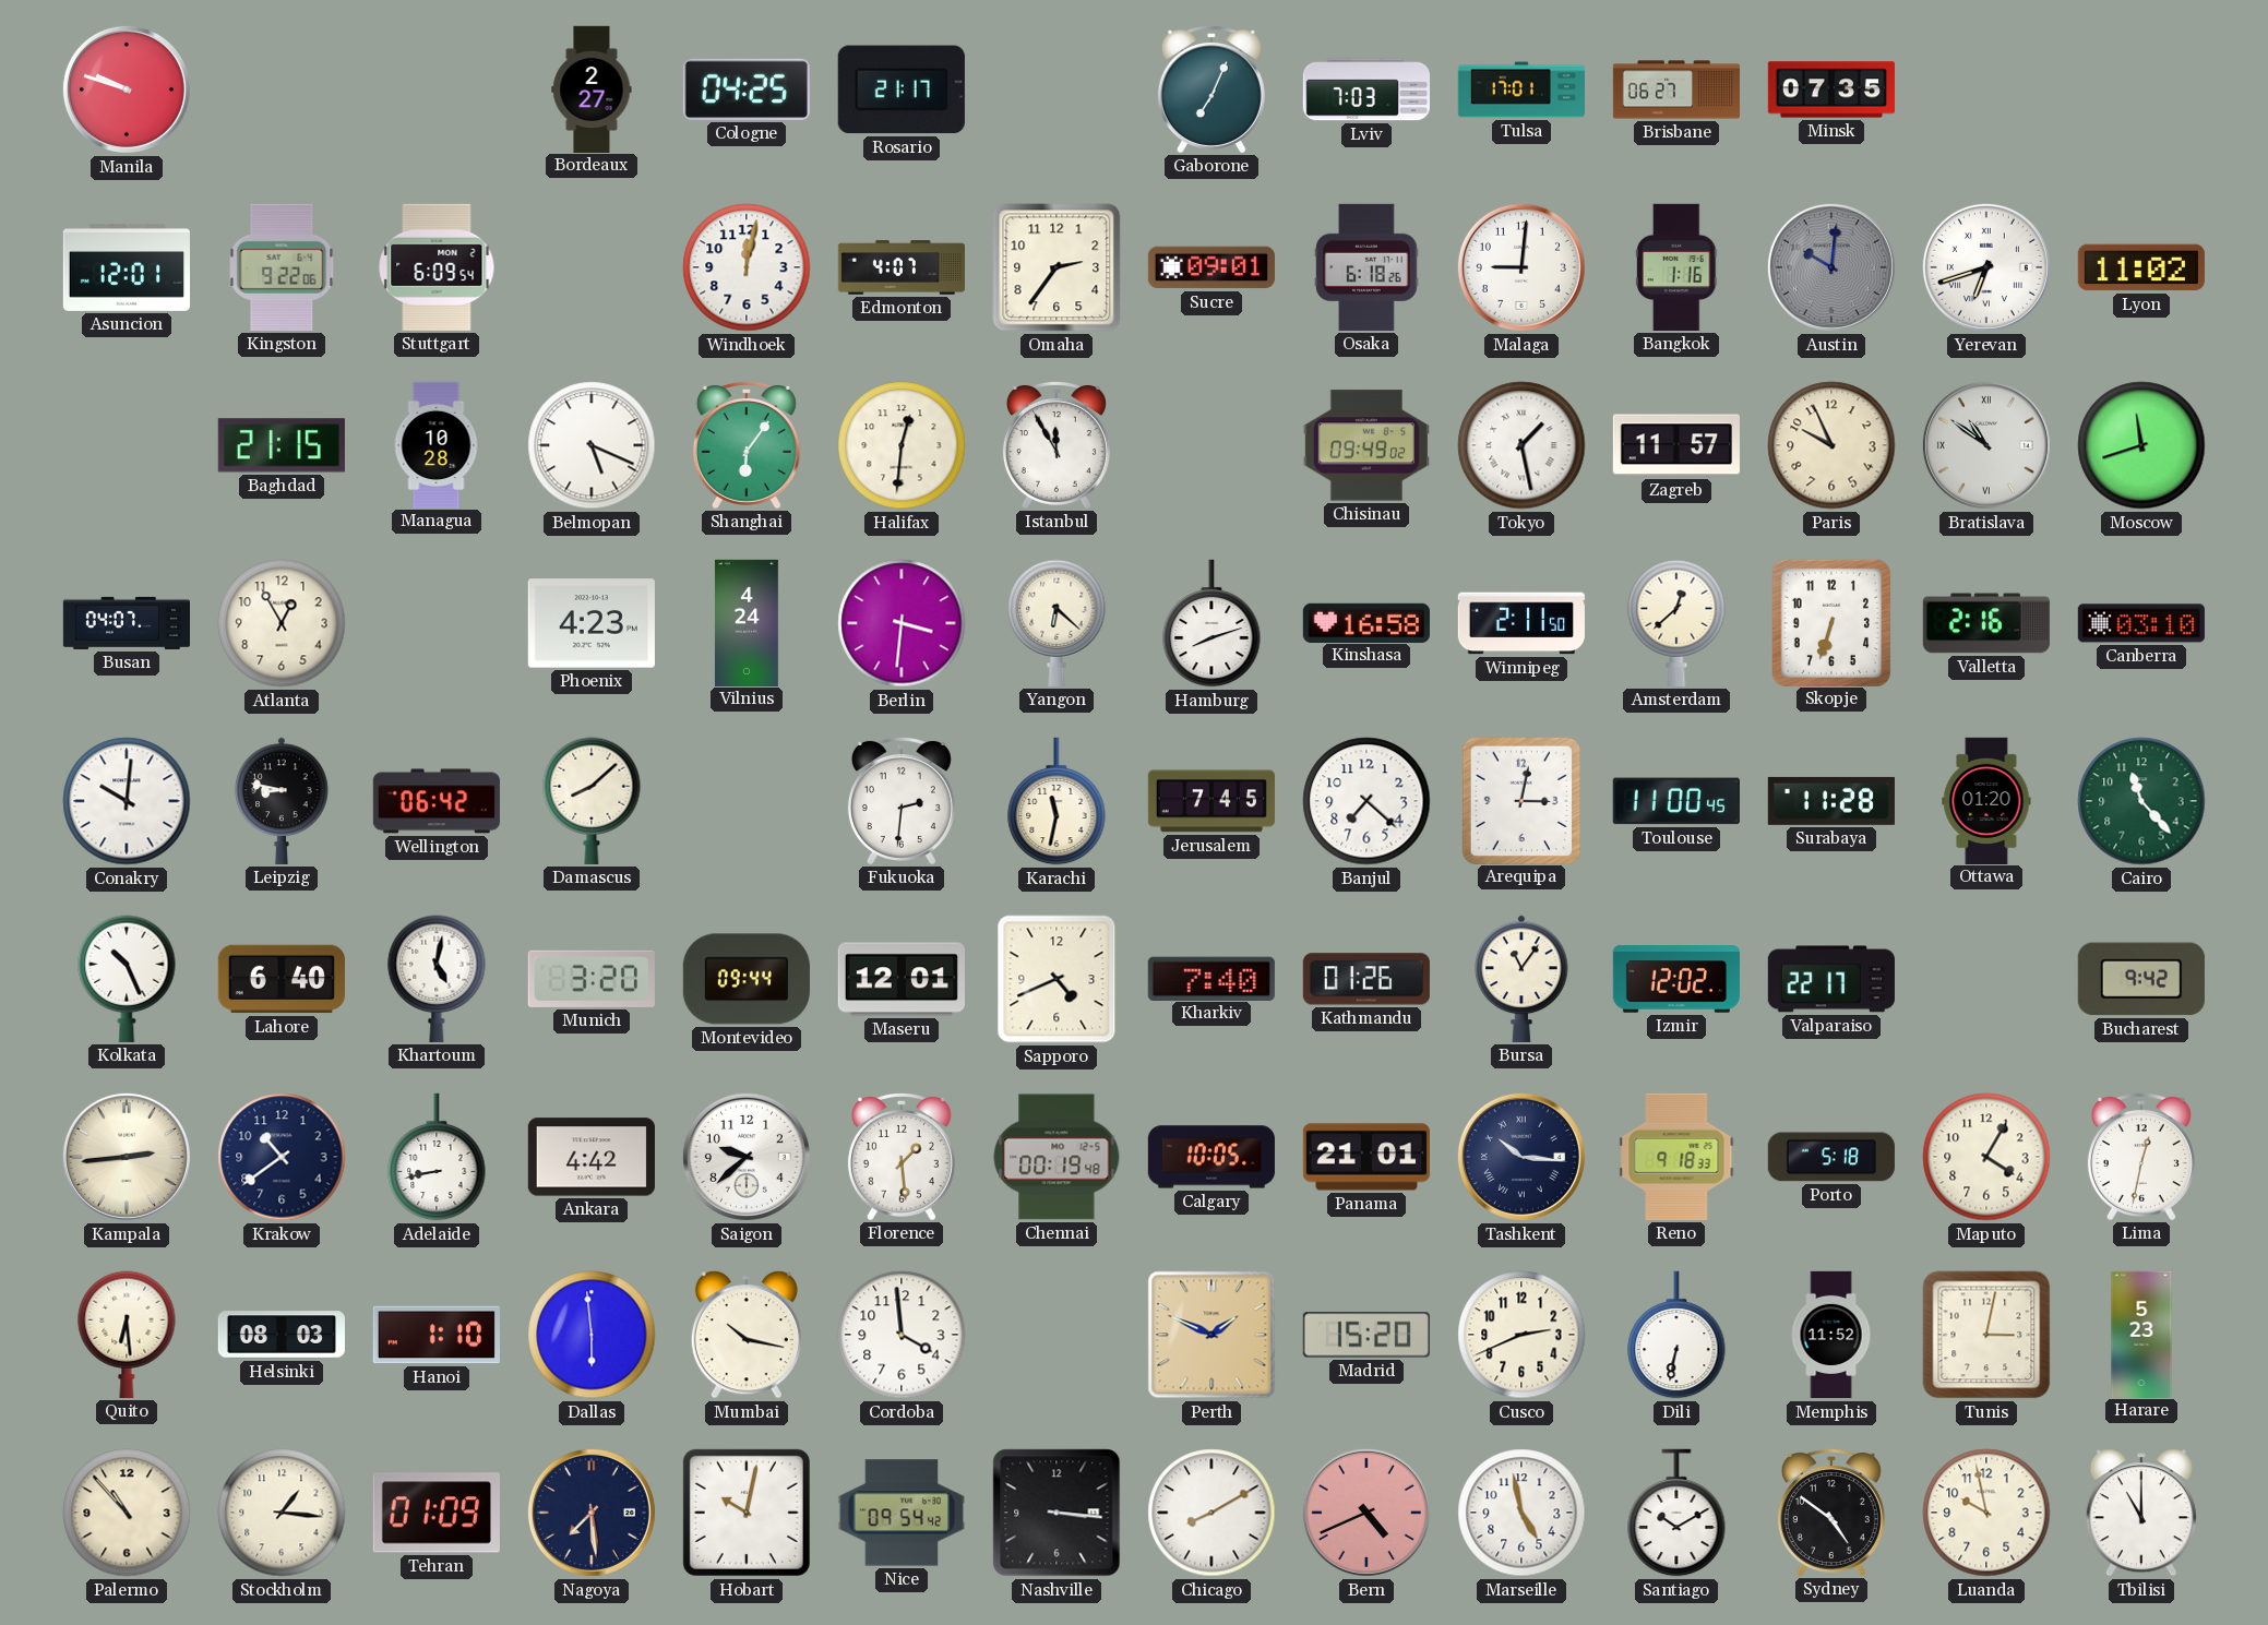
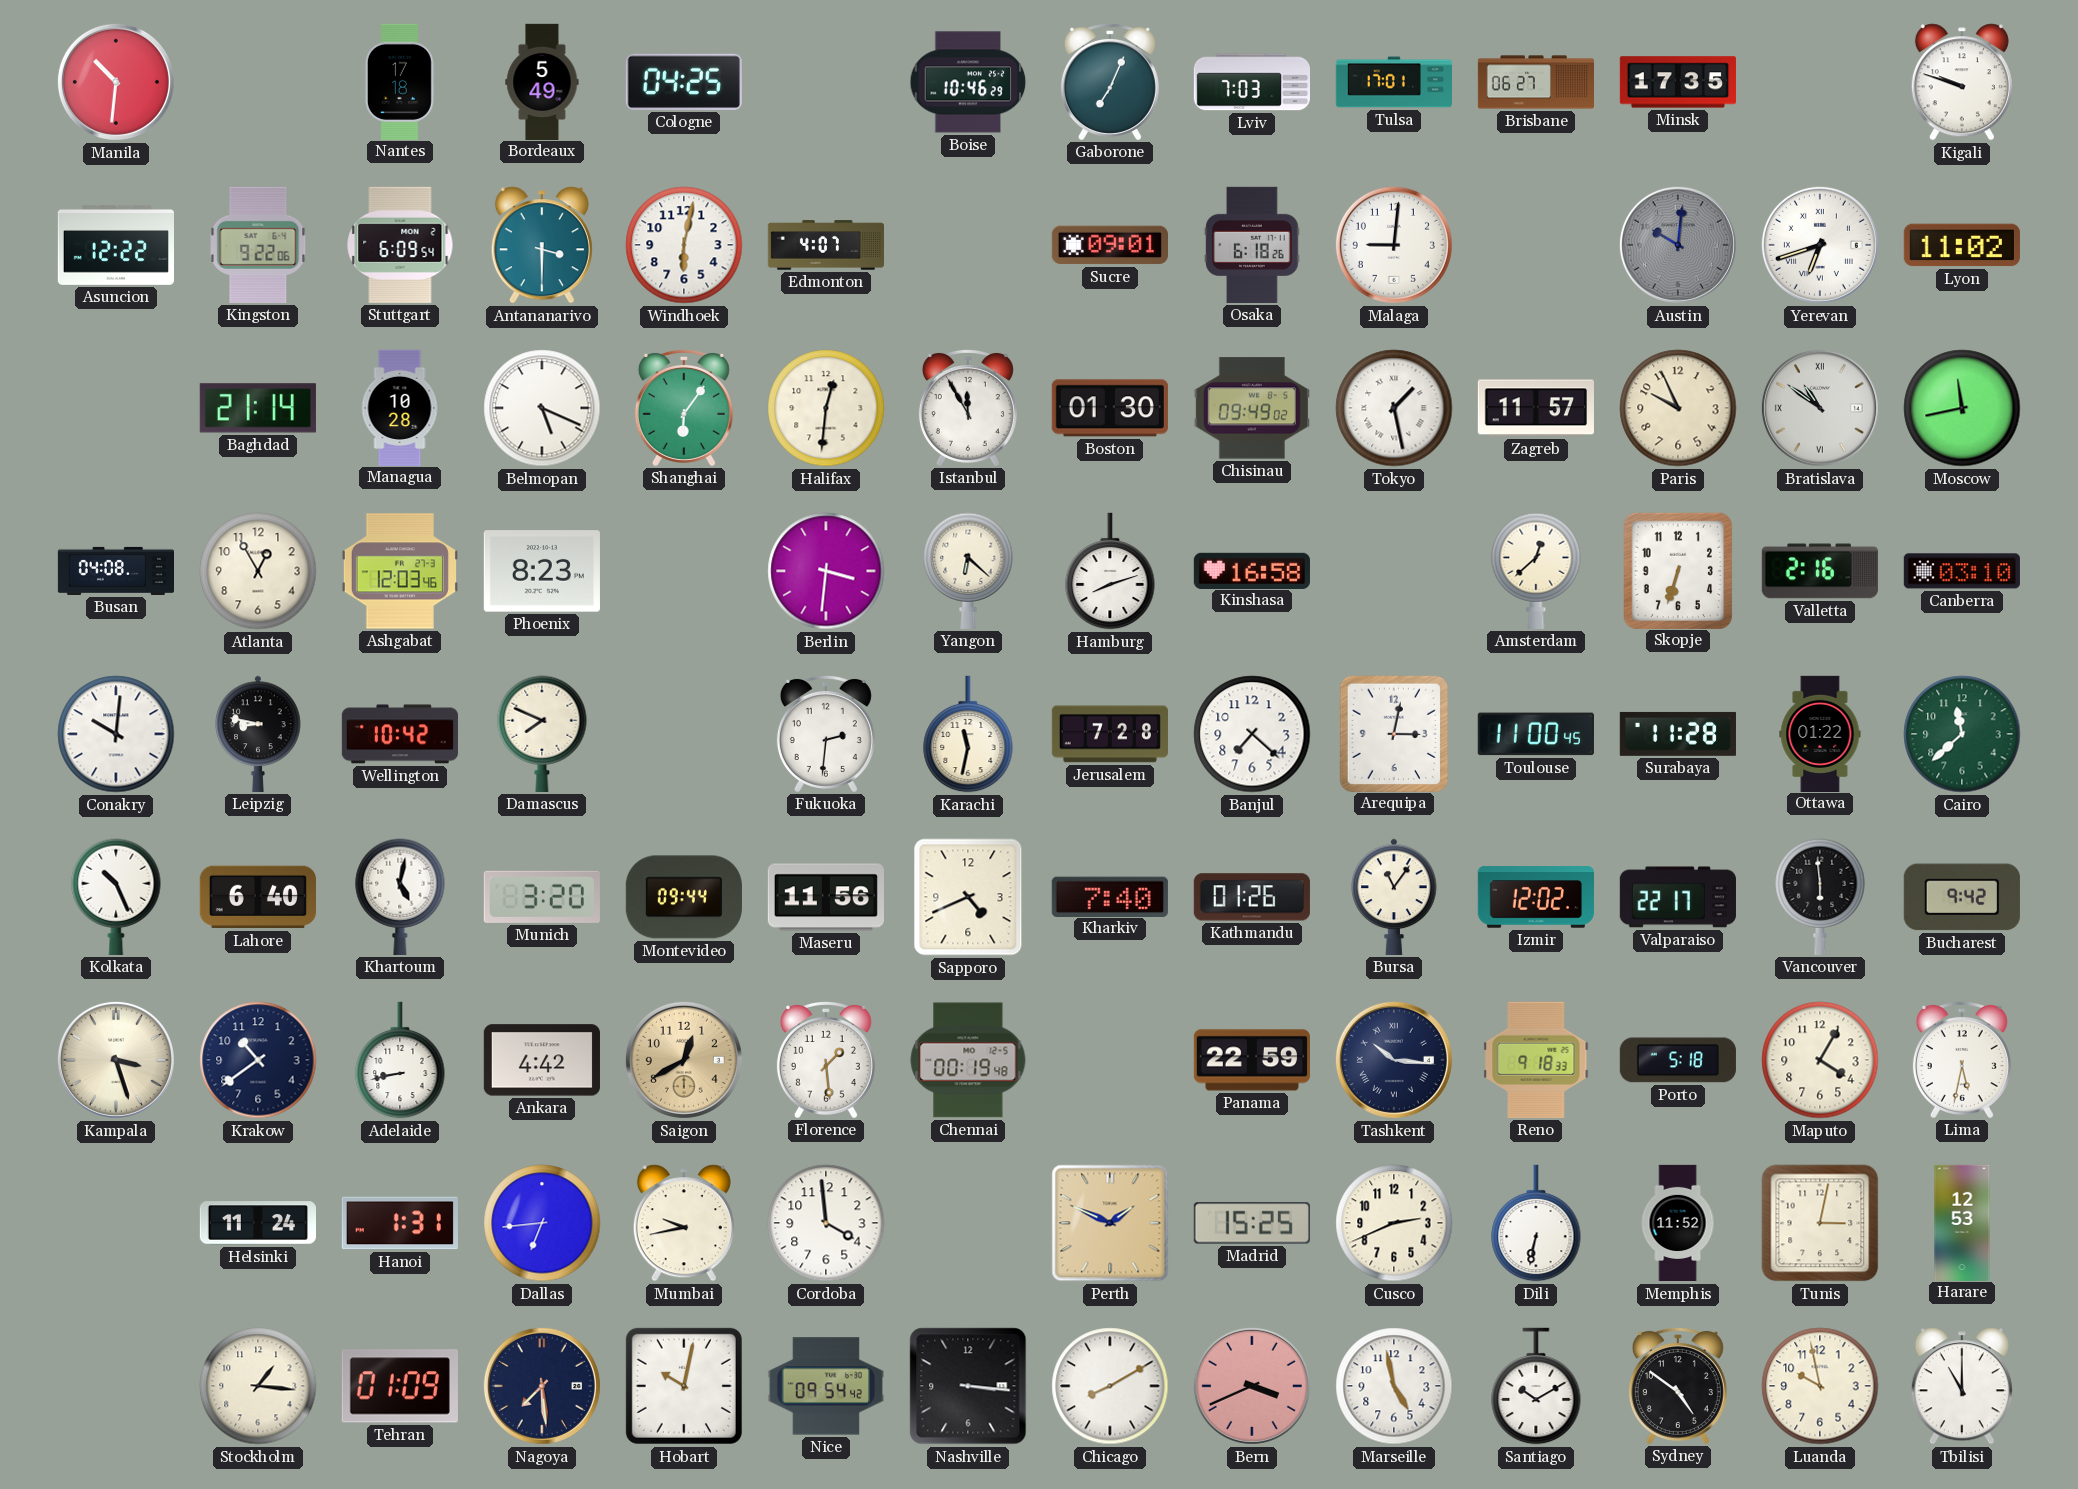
Manila: 9:48 -> 10:31 (116, 82)
Nantes: none -> 17:18 (400, 81)
Bordeaux: 2:27 -> 5:49 (542, 81)
Rosario: 21:17 -> none (902, 89)
Boise: none -> 10:46 (968, 82)
Minsk: 07:35 -> 17:35 (1678, 82)
Kigali: none -> 9:48 (1962, 82)
Asuncion: 12:01 -> 12:22 (115, 245)
Antananarivo: none -> 3:30 (542, 245)
Windhoek: 12:02 -> 6:02 (684, 245)
Omaha: 2:36 -> none (1057, 267)
Bangkok: 1:16 -> none (1678, 267)
Baghdad: 21:15 -> 21:14 (258, 408)
Boston: none -> 01:30 (1110, 408)
Moscow: 11:42 -> 11:43 (1962, 408)
Busan: 04:07 -> 04:08 (116, 571)
Ashgabat: none -> 12:03 (400, 571)
Phoenix: 4:23 -> 8:23 (542, 571)
Vilnius: 4:24 -> none (747, 622)
Winnipeg: 2:11 -> none (1521, 623)
Wellington: 06:42 -> 10:42 (400, 734)
Damascus: 8:08 -> 7:49 (542, 734)
Jerusalem: 7:45 -> 7:28 (1110, 734)
Ottawa: 01:20 -> 01:22 (1820, 733)
Cairo: 11:23 -> 11:38 (1962, 734)
Maseru: 12:01 -> 11:56 (826, 897)
Vancouver: none -> 5:59 (1820, 897)
Kampala: 2:44 -> 3:27 (116, 1060)
Saigon: 9:38 -> 12:40 (684, 1060)
Saigon dial: white -> champagne (684, 1060)
Calgary: 10:05 -> none (1211, 1157)
Panama: 21:01 -> 22:59 (1252, 1060)
Lima: 12:32 -> 5:32 (1962, 1059)
Quito: 6:29 -> none (127, 1335)
Helsinki: 08:03 -> 11:24 (257, 1223)
Hanoi: 1:10 -> 1:31 (400, 1223)
Dallas: 5:59 -> 6:44 (542, 1223)
Mumbai: 10:17 -> 9:43 (684, 1223)
Madrid: 15:20 -> 15:25 (1252, 1223)
Harare: 5:23 -> 12:53 (1962, 1222)
Palermo: 10:53 -> none (127, 1513)
Bern: 4:41 -> 3:41 (1252, 1386)
